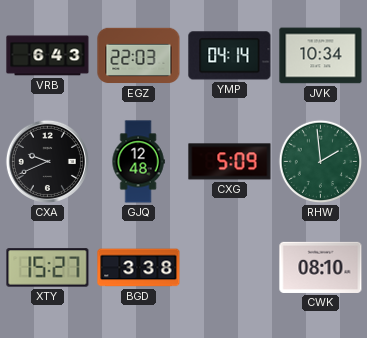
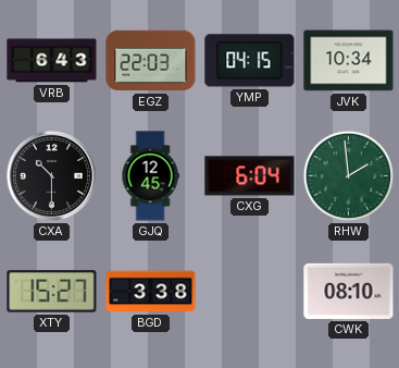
YMP: 04:14 -> 04:15 (250, 61)
CXA: 9:41 -> 10:30 (51, 175)
GJQ: 12:48 -> 12:45 (150, 176)
CXG: 5:09 -> 6:04 (250, 176)
